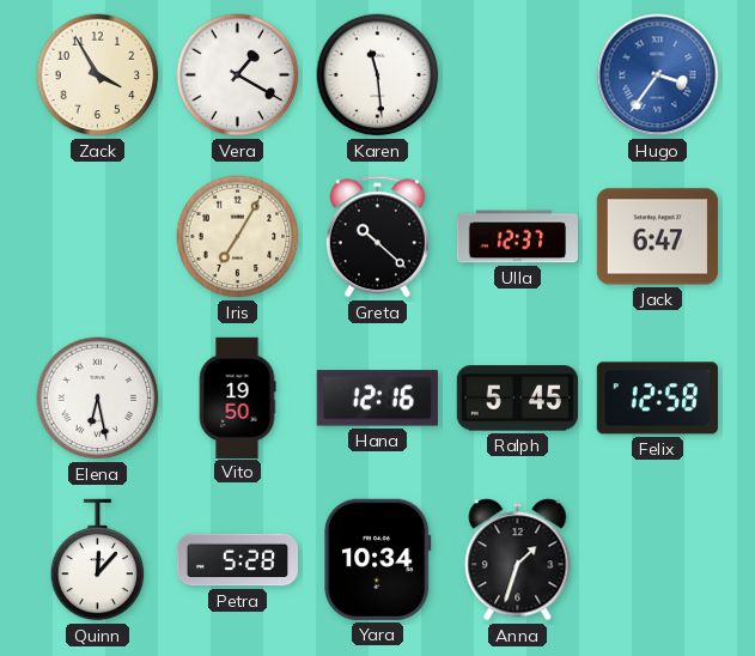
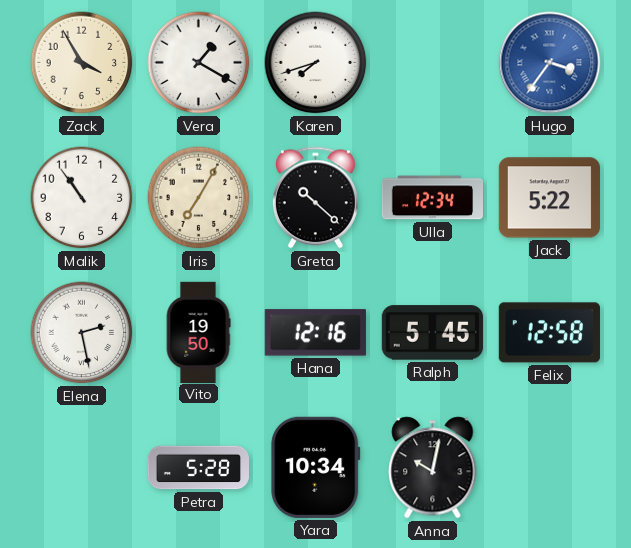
Karen: 11:29 -> 7:42 (316, 63)
Malik: none -> 10:54 (82, 198)
Ulla: 12:37 -> 12:34 (432, 198)
Jack: 6:47 -> 5:22 (549, 198)
Elena: 6:28 -> 2:28 (82, 333)
Quinn: 12:07 -> none (98, 560)
Anna: 1:33 -> 10:02 (433, 468)
